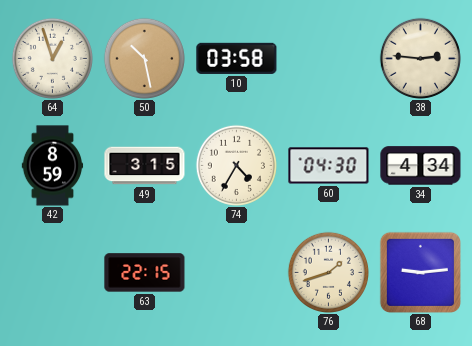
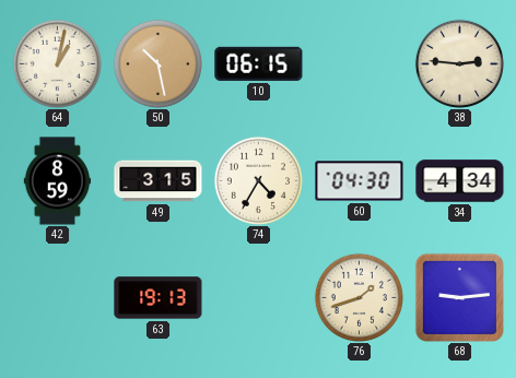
64: 12:57 -> 1:02 (57, 63)
10: 03:58 -> 06:15 (259, 63)
63: 22:15 -> 19:13 (159, 298)
